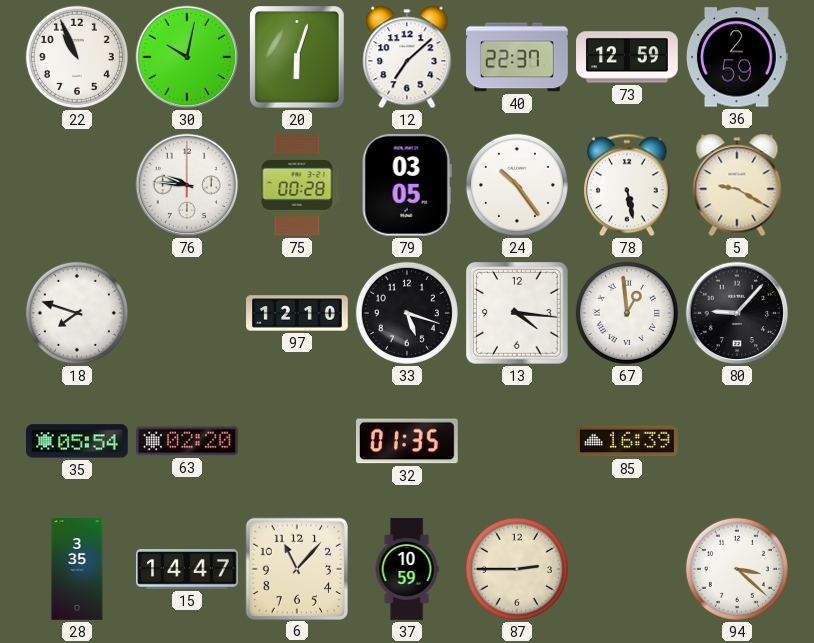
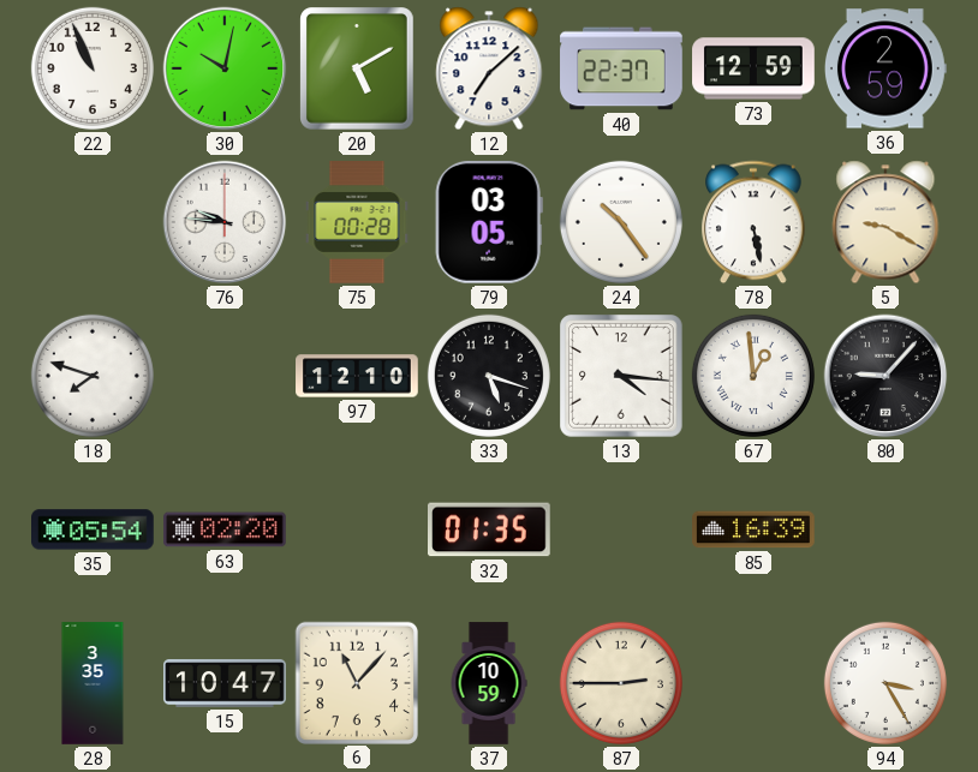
20: 6:03 -> 5:10 (358, 70)
15: 14:47 -> 10:47 (225, 683)
94: 3:22 -> 3:25 (885, 683)
